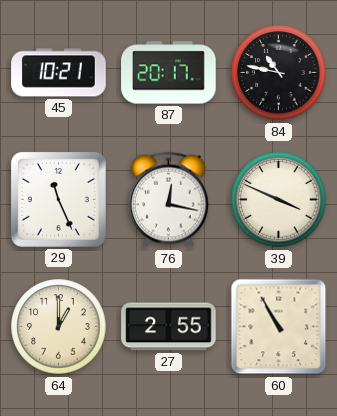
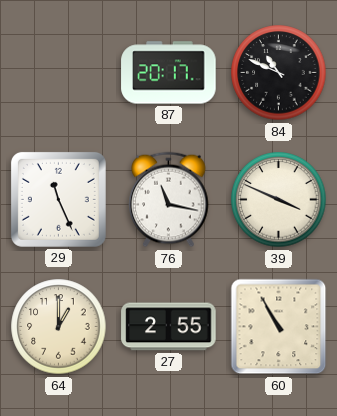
45: 10:21 -> none (59, 73)
84: 10:47 -> 10:49 (279, 73)
76: 12:17 -> 11:17 (169, 200)
